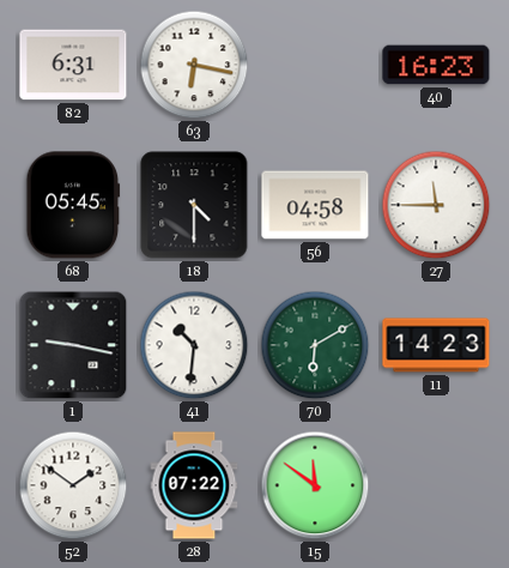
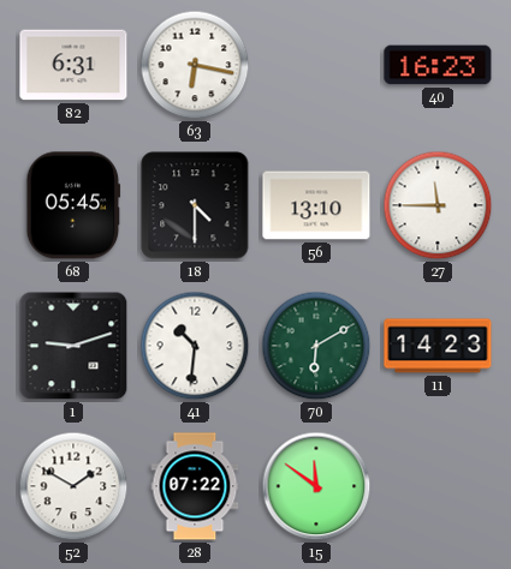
56: 04:58 -> 13:10 (316, 205)
1: 9:17 -> 9:12 (73, 346)
52: 1:51 -> 1:50 (73, 486)
